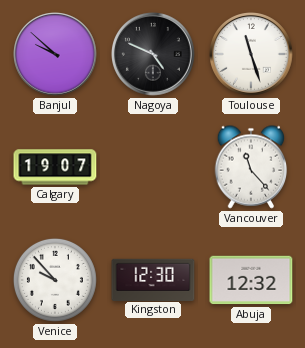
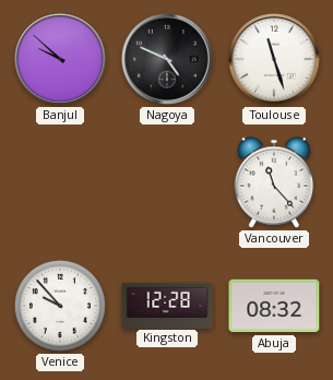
Calgary: 19:07 -> none (55, 167)
Kingston: 12:30 -> 12:28 (167, 305)
Abuja: 12:32 -> 08:32 (274, 306)
